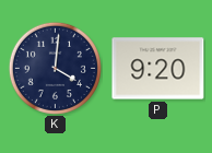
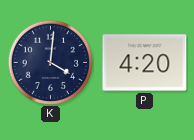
P: 9:20 -> 4:20 (145, 63)
